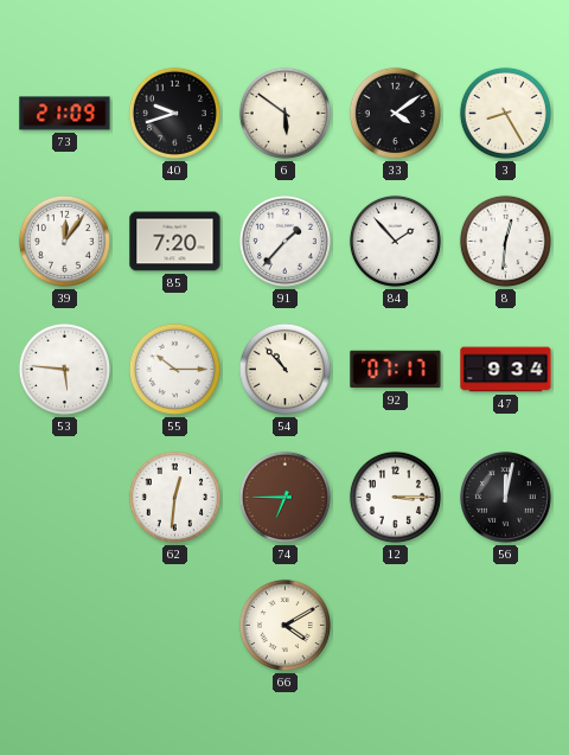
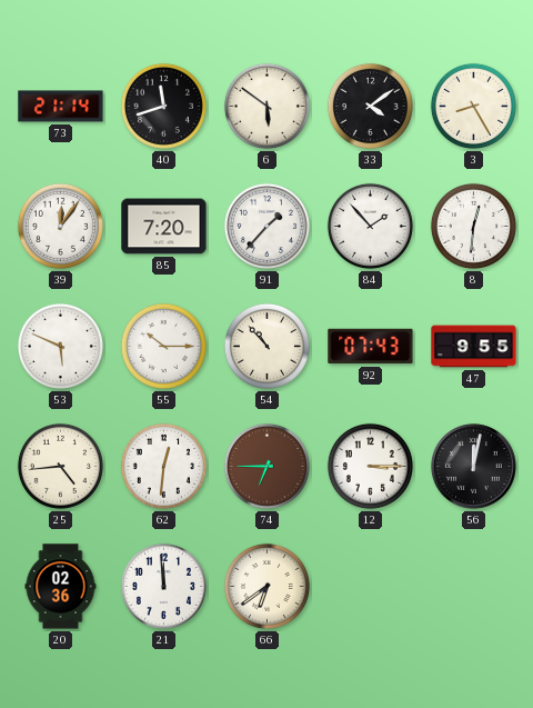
73: 21:09 -> 21:14 (61, 107)
40: 9:42 -> 11:42 (163, 106)
53: 5:46 -> 5:49 (60, 346)
92: 07:17 -> 07:43 (371, 347)
47: 9:34 -> 9:55 (474, 347)
25: none -> 4:44 (60, 466)
20: none -> 02:36 (61, 587)
21: none -> 11:59 (163, 586)
66: 4:10 -> 6:39 (266, 586)
